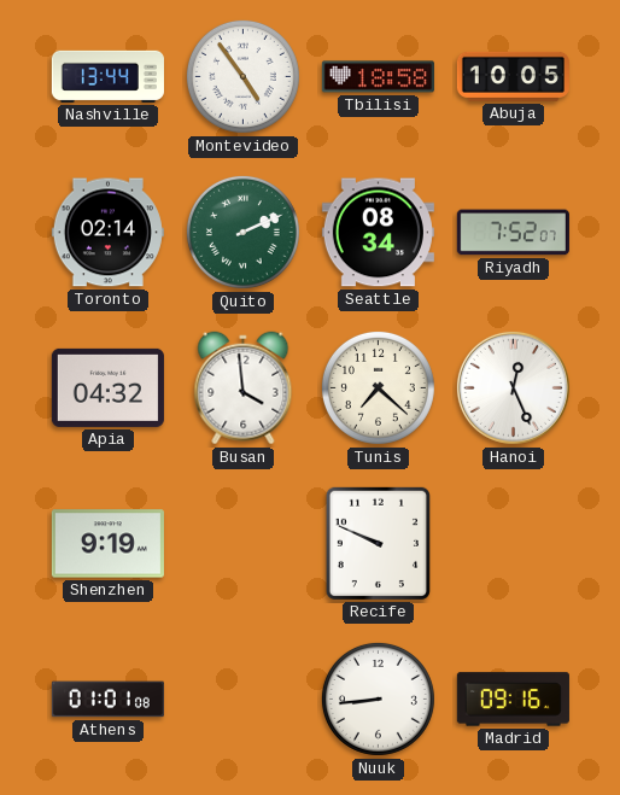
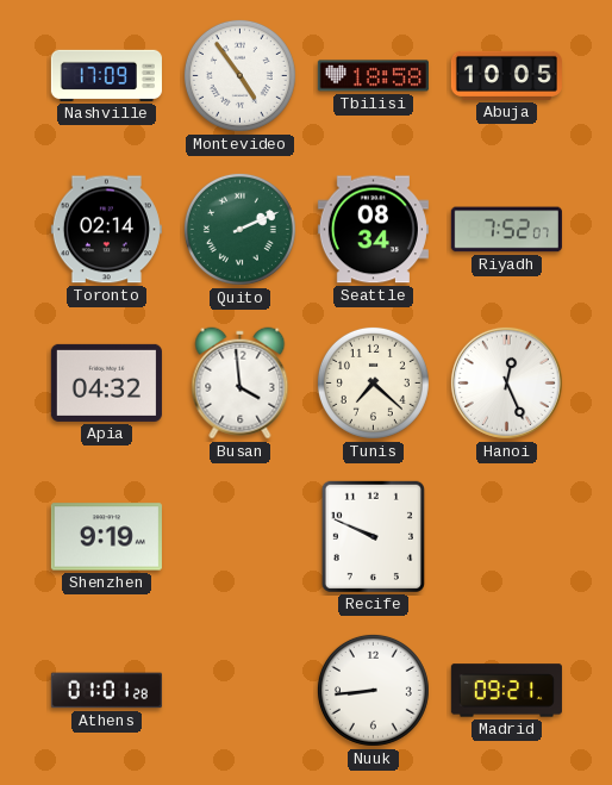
Nashville: 13:44 -> 17:09 (106, 75)
Athens: 01:01:08 -> 01:01:28 (106, 691)
Madrid: 09:16 -> 09:21 (506, 691)
